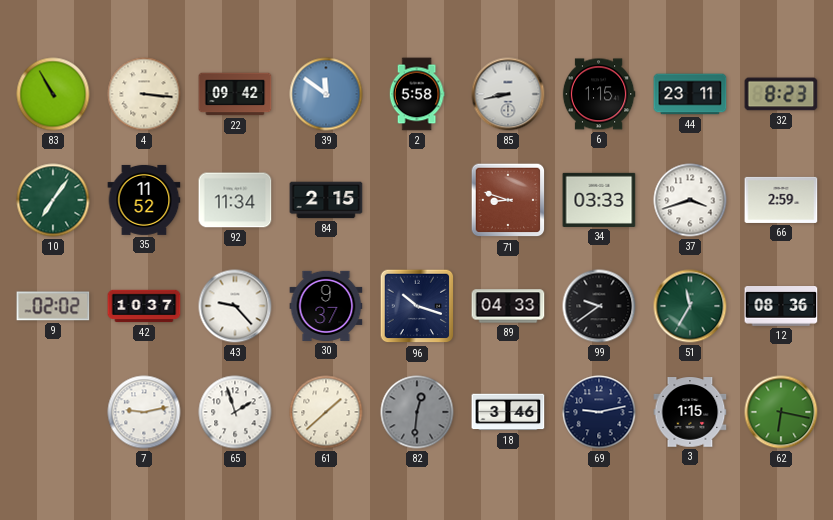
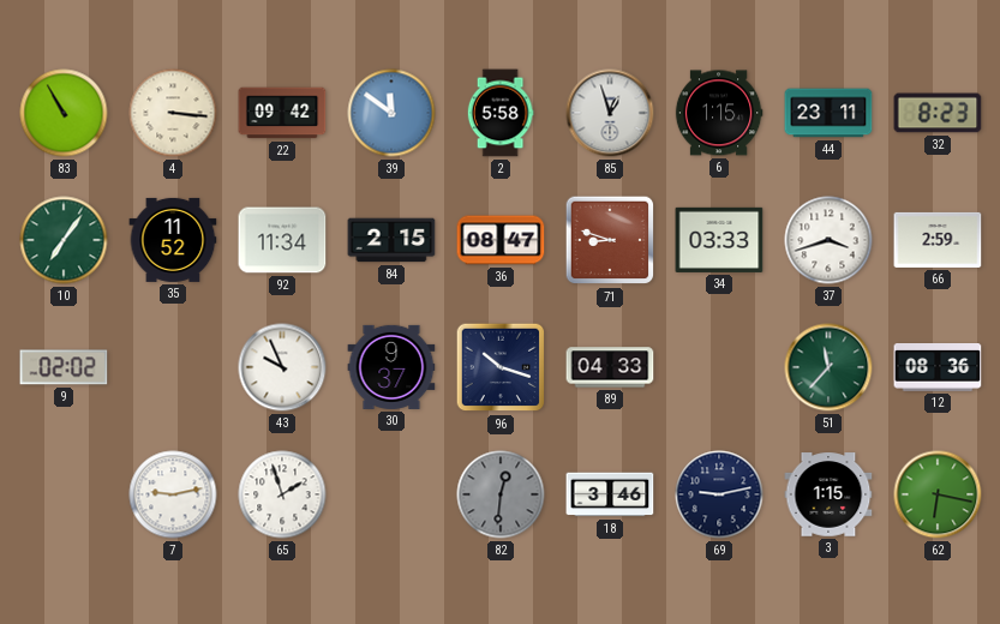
85: 8:43 -> 12:57 (610, 113)
36: none -> 08:47 (501, 240)
42: 10:37 -> none (144, 306)
43: 9:23 -> 9:56 (282, 367)
99: 9:39 -> none (599, 306)
51: 11:35 -> 11:37 (828, 367)
61: 1:38 -> none (326, 412)
